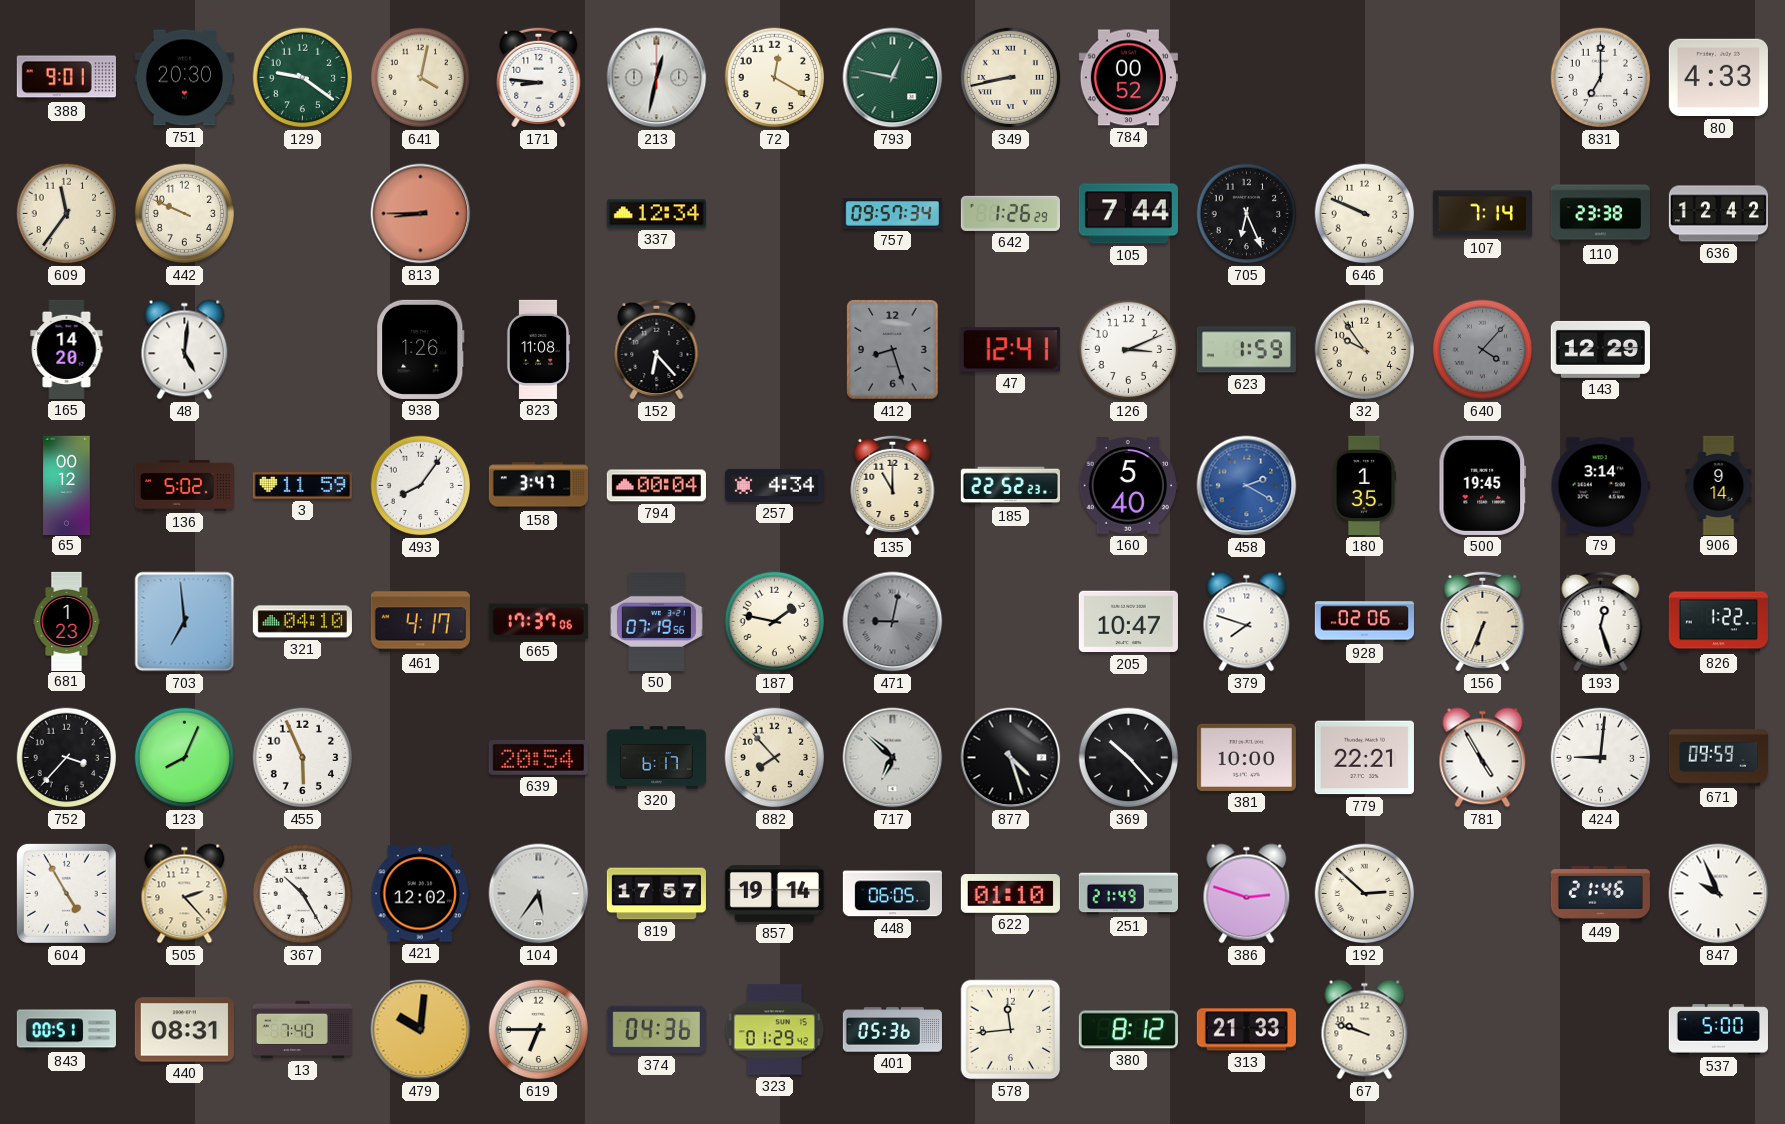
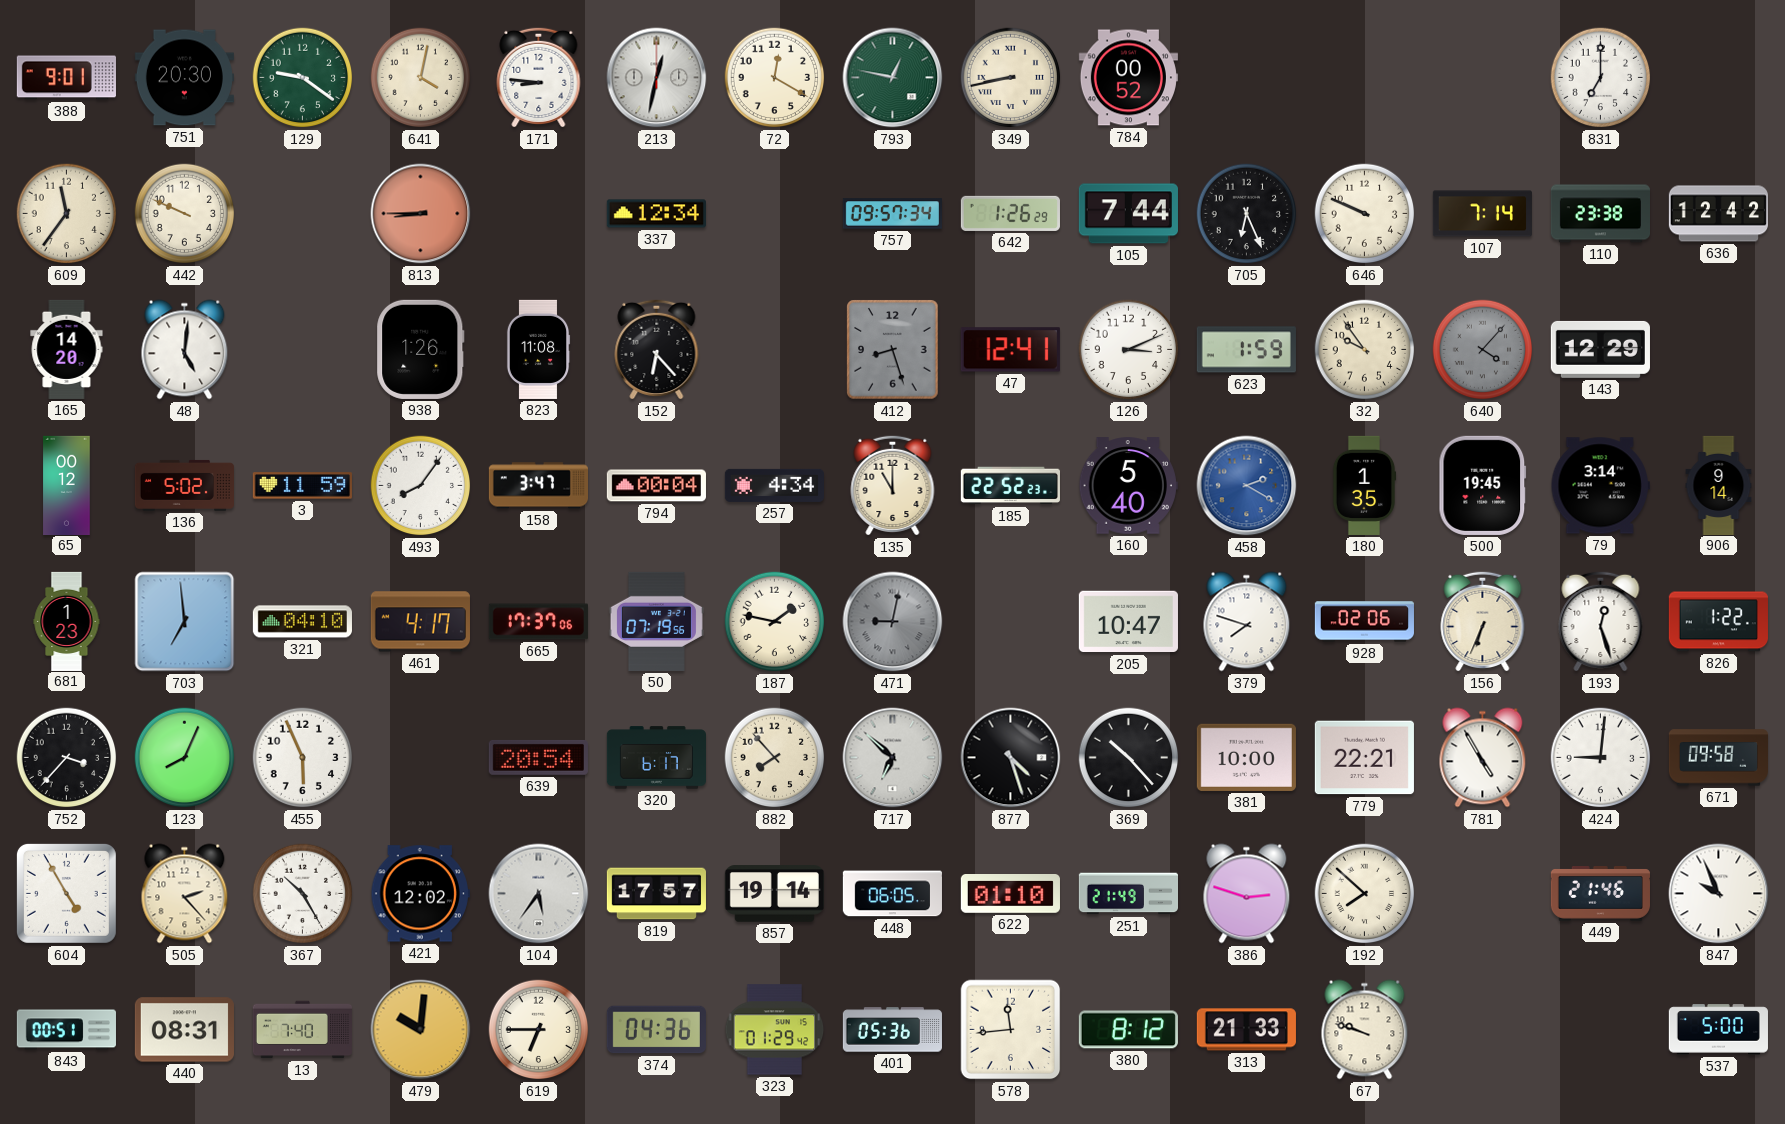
80: 4:33 -> none (1718, 78)
671: 09:59 -> 09:58 (1718, 758)
192: 2:52 -> 7:52 (1365, 894)
